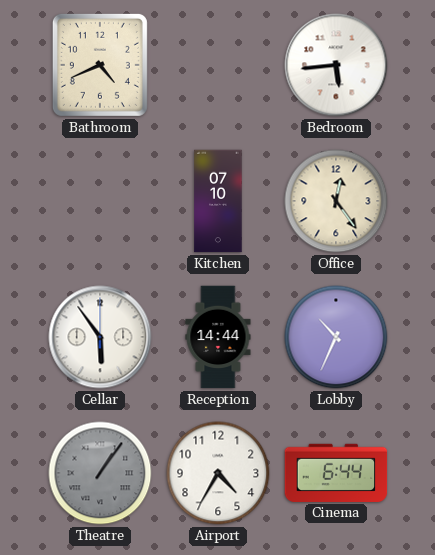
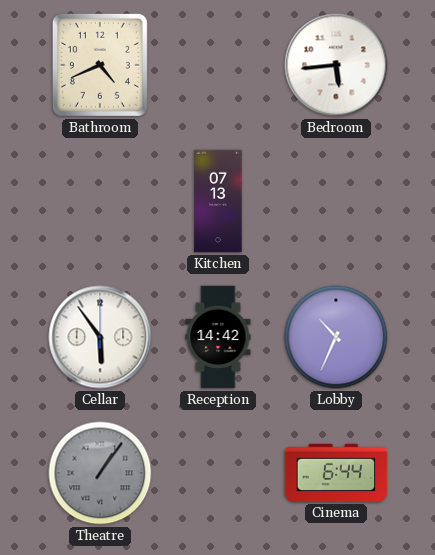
Kitchen: 07:10 -> 07:13 (218, 201)
Office: 12:24 -> none (336, 201)
Reception: 14:44 -> 14:42 (218, 337)
Airport: 4:35 -> none (218, 473)
